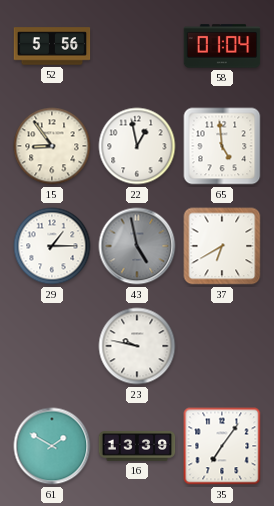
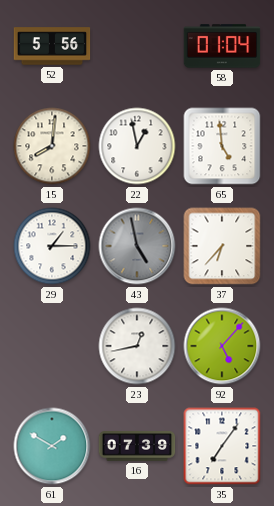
15: 8:54 -> 8:01 (52, 146)
37: 6:40 -> 6:37 (222, 246)
23: 9:47 -> 12:43 (137, 346)
92: none -> 5:07 (222, 346)
16: 13:39 -> 07:39 (137, 447)
